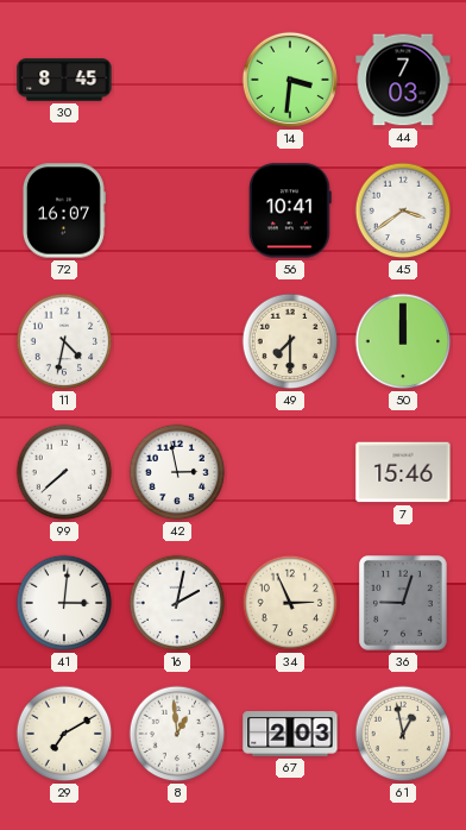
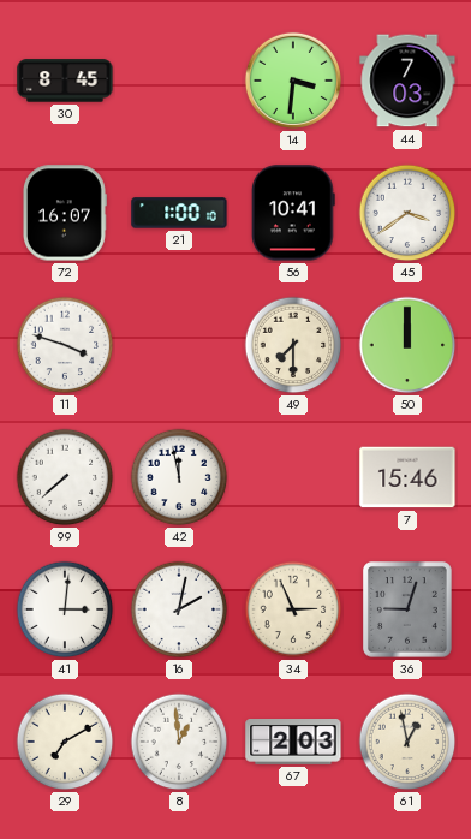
21: none -> 1:00 (179, 213)
11: 4:32 -> 3:48 (65, 345)
42: 2:58 -> 11:58 (179, 477)
